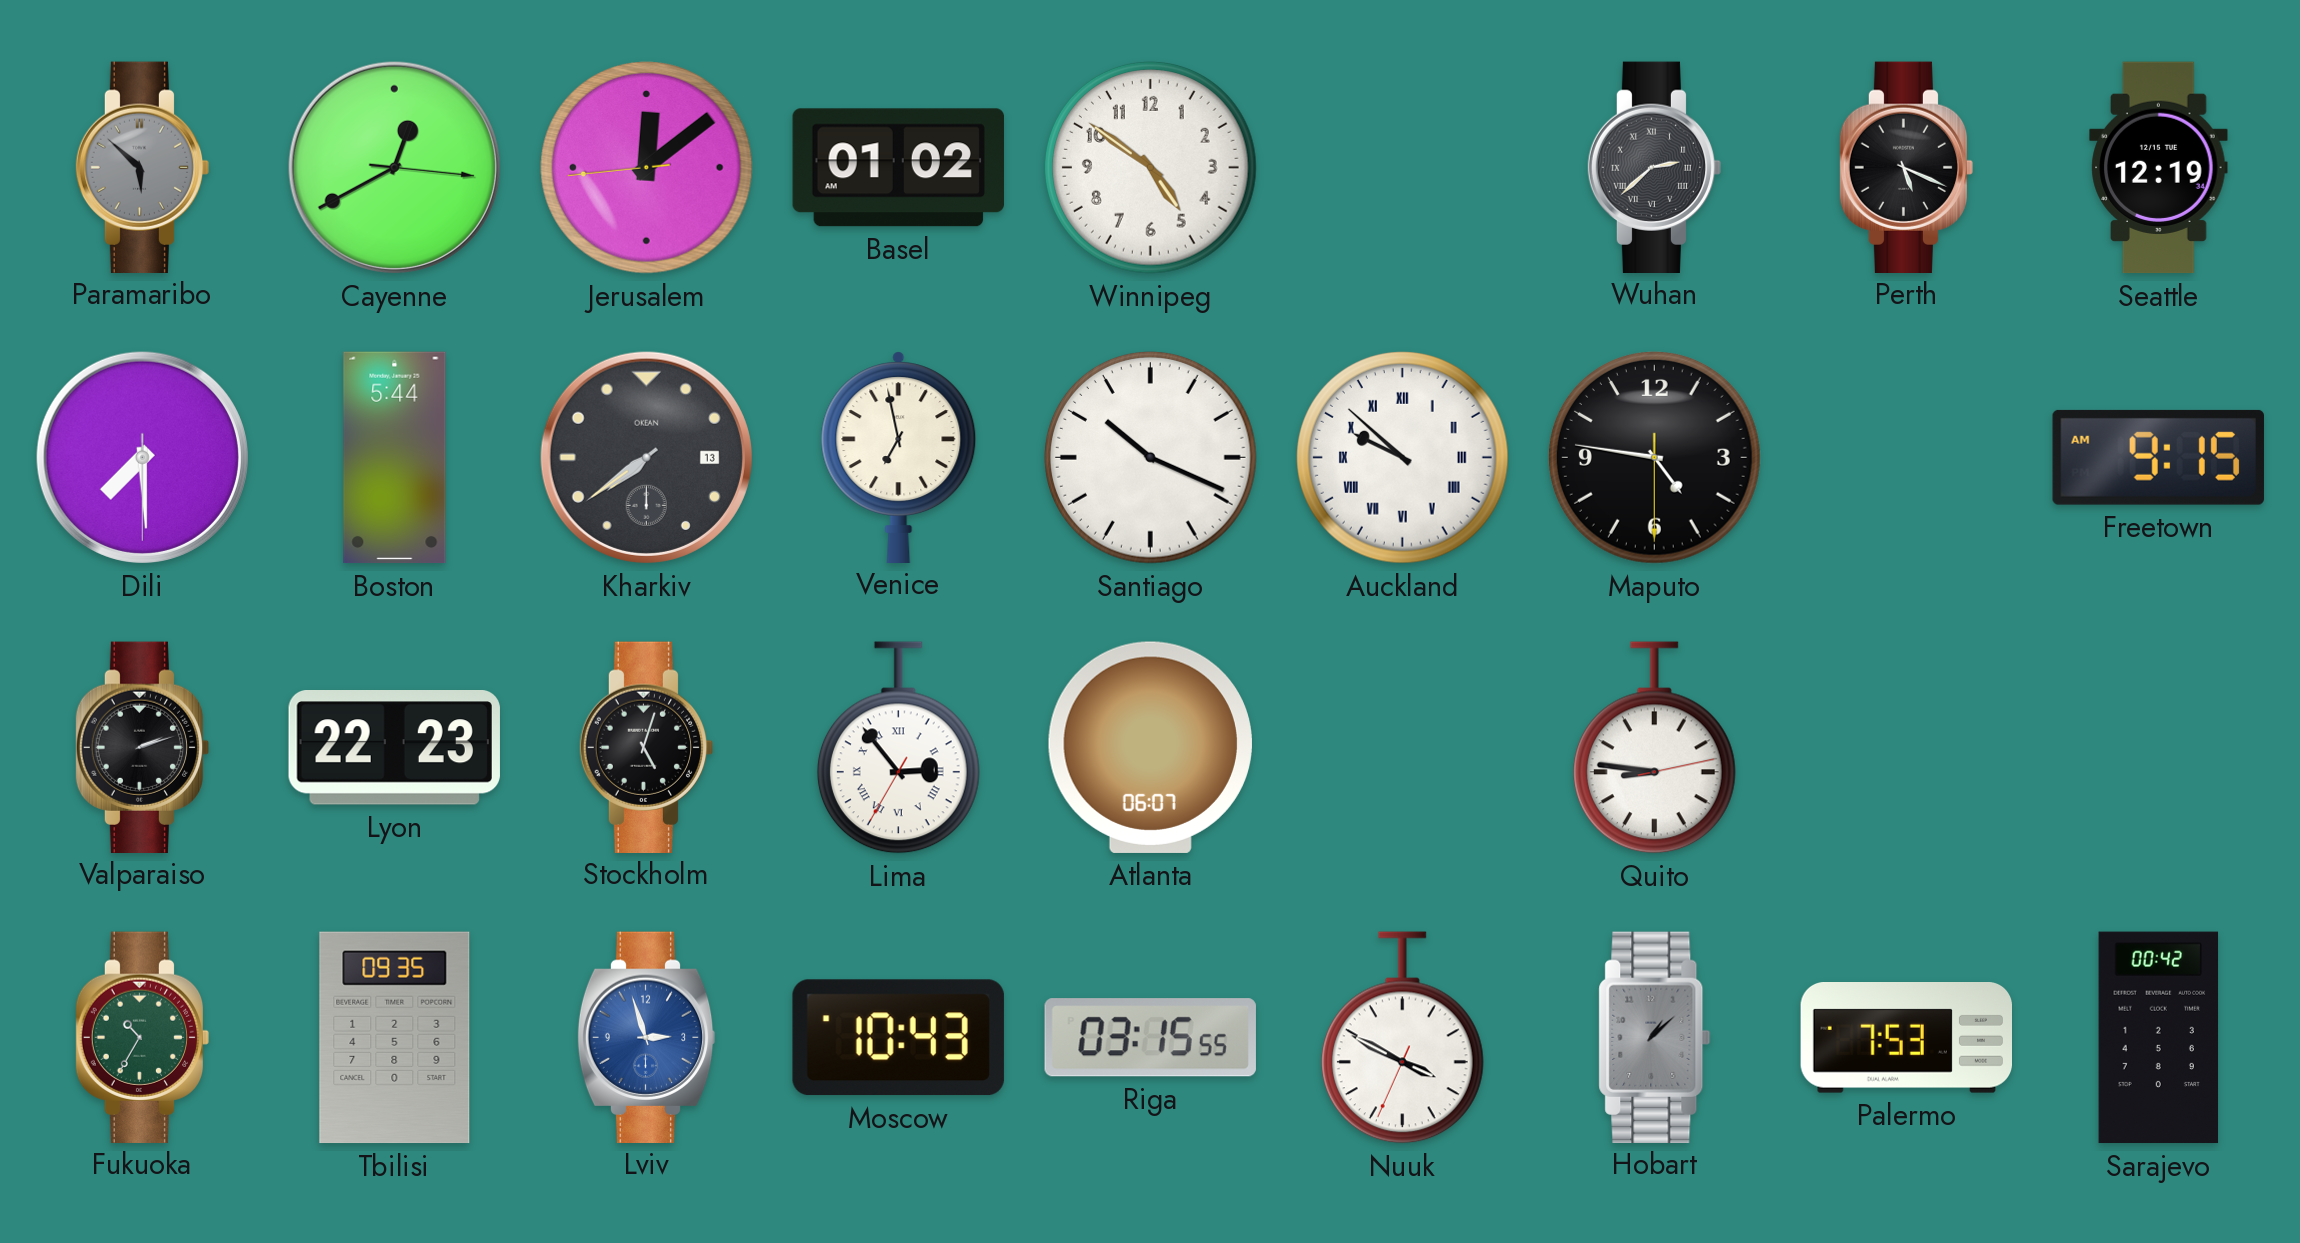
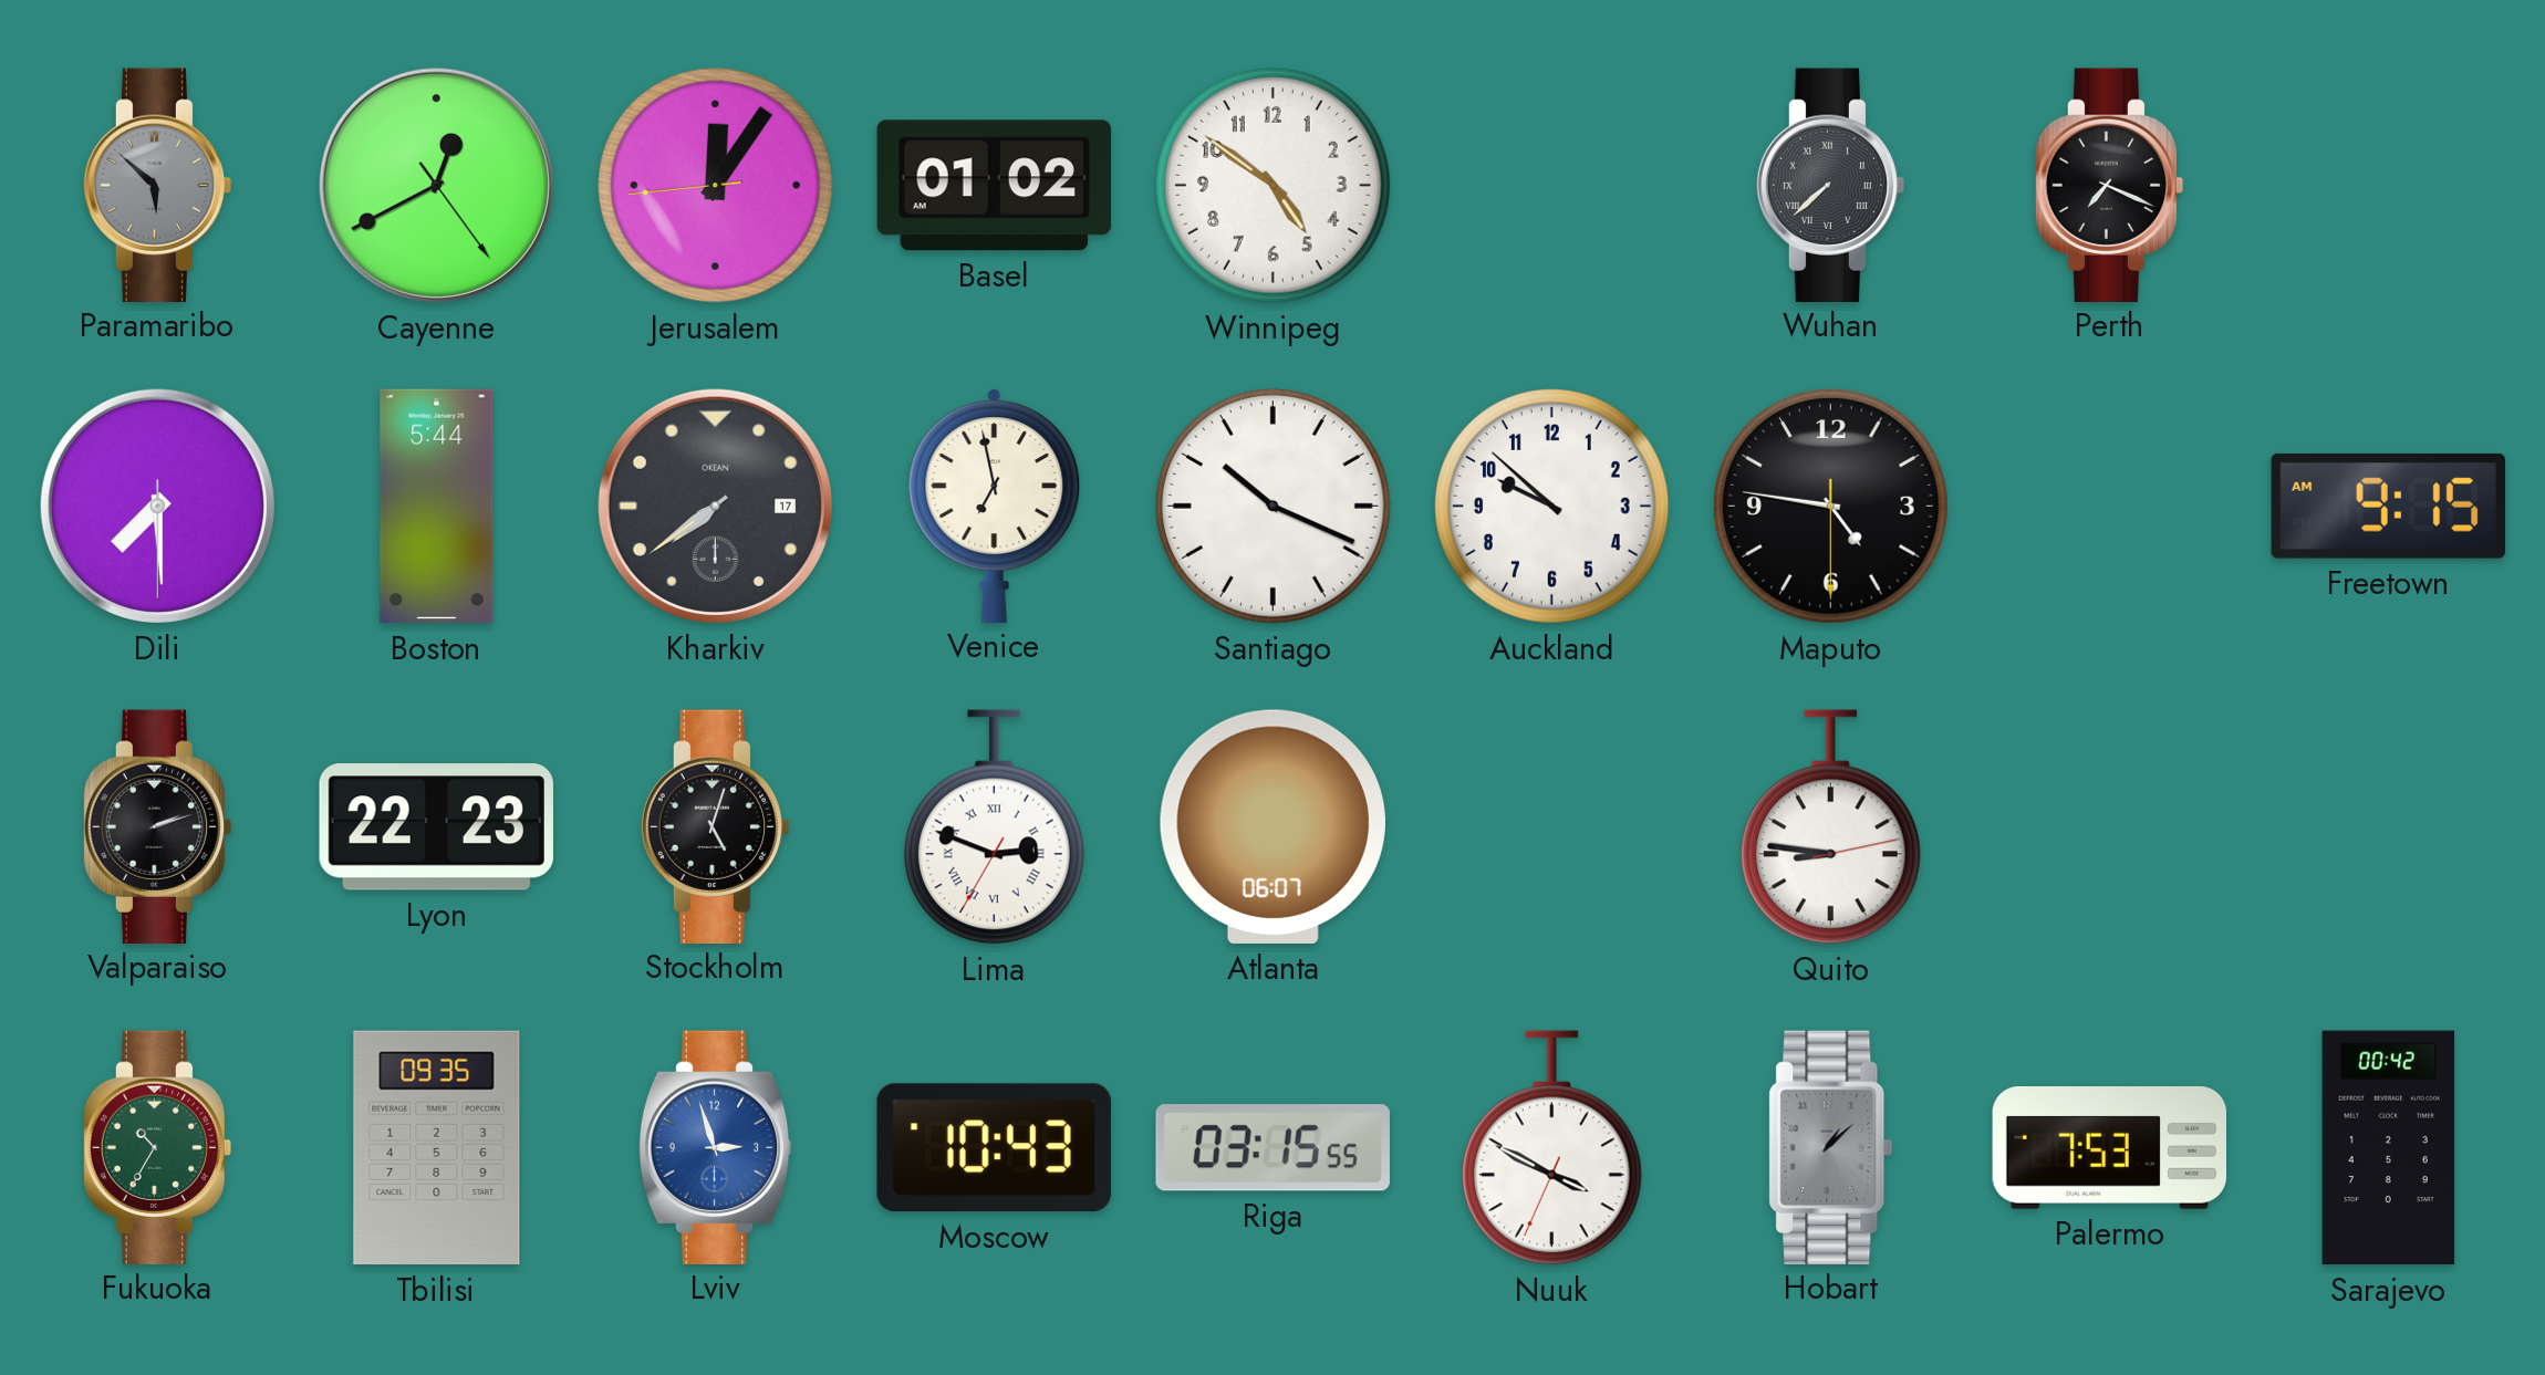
Cayenne: 12:40:16 -> 12:40:24 (436, 185)
Jerusalem: 12:08 -> 12:05 (715, 186)
Wuhan: 2:38 -> 7:38 (1831, 185)
Perth: 5:19 -> 7:19 (2110, 185)
Seattle: 12:19 -> none (2159, 168)
Kharkiv date: 13 -> 17 (715, 506)
Auckland numerals: Roman -> Arabic (1551, 507)
Lima: 2:53 -> 2:48 (994, 827)
